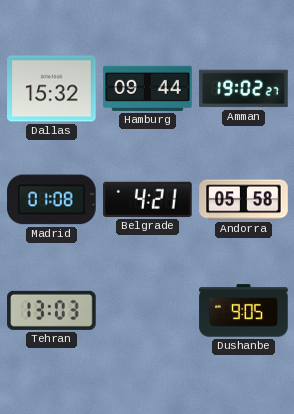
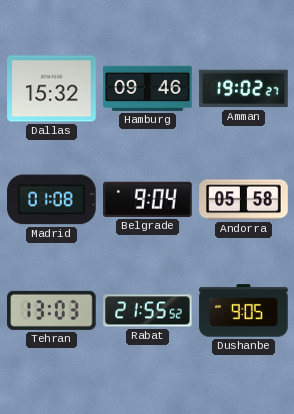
Hamburg: 09:44 -> 09:46 (148, 88)
Belgrade: 4:21 -> 9:04 (148, 199)
Rabat: none -> 21:55 (148, 311)
